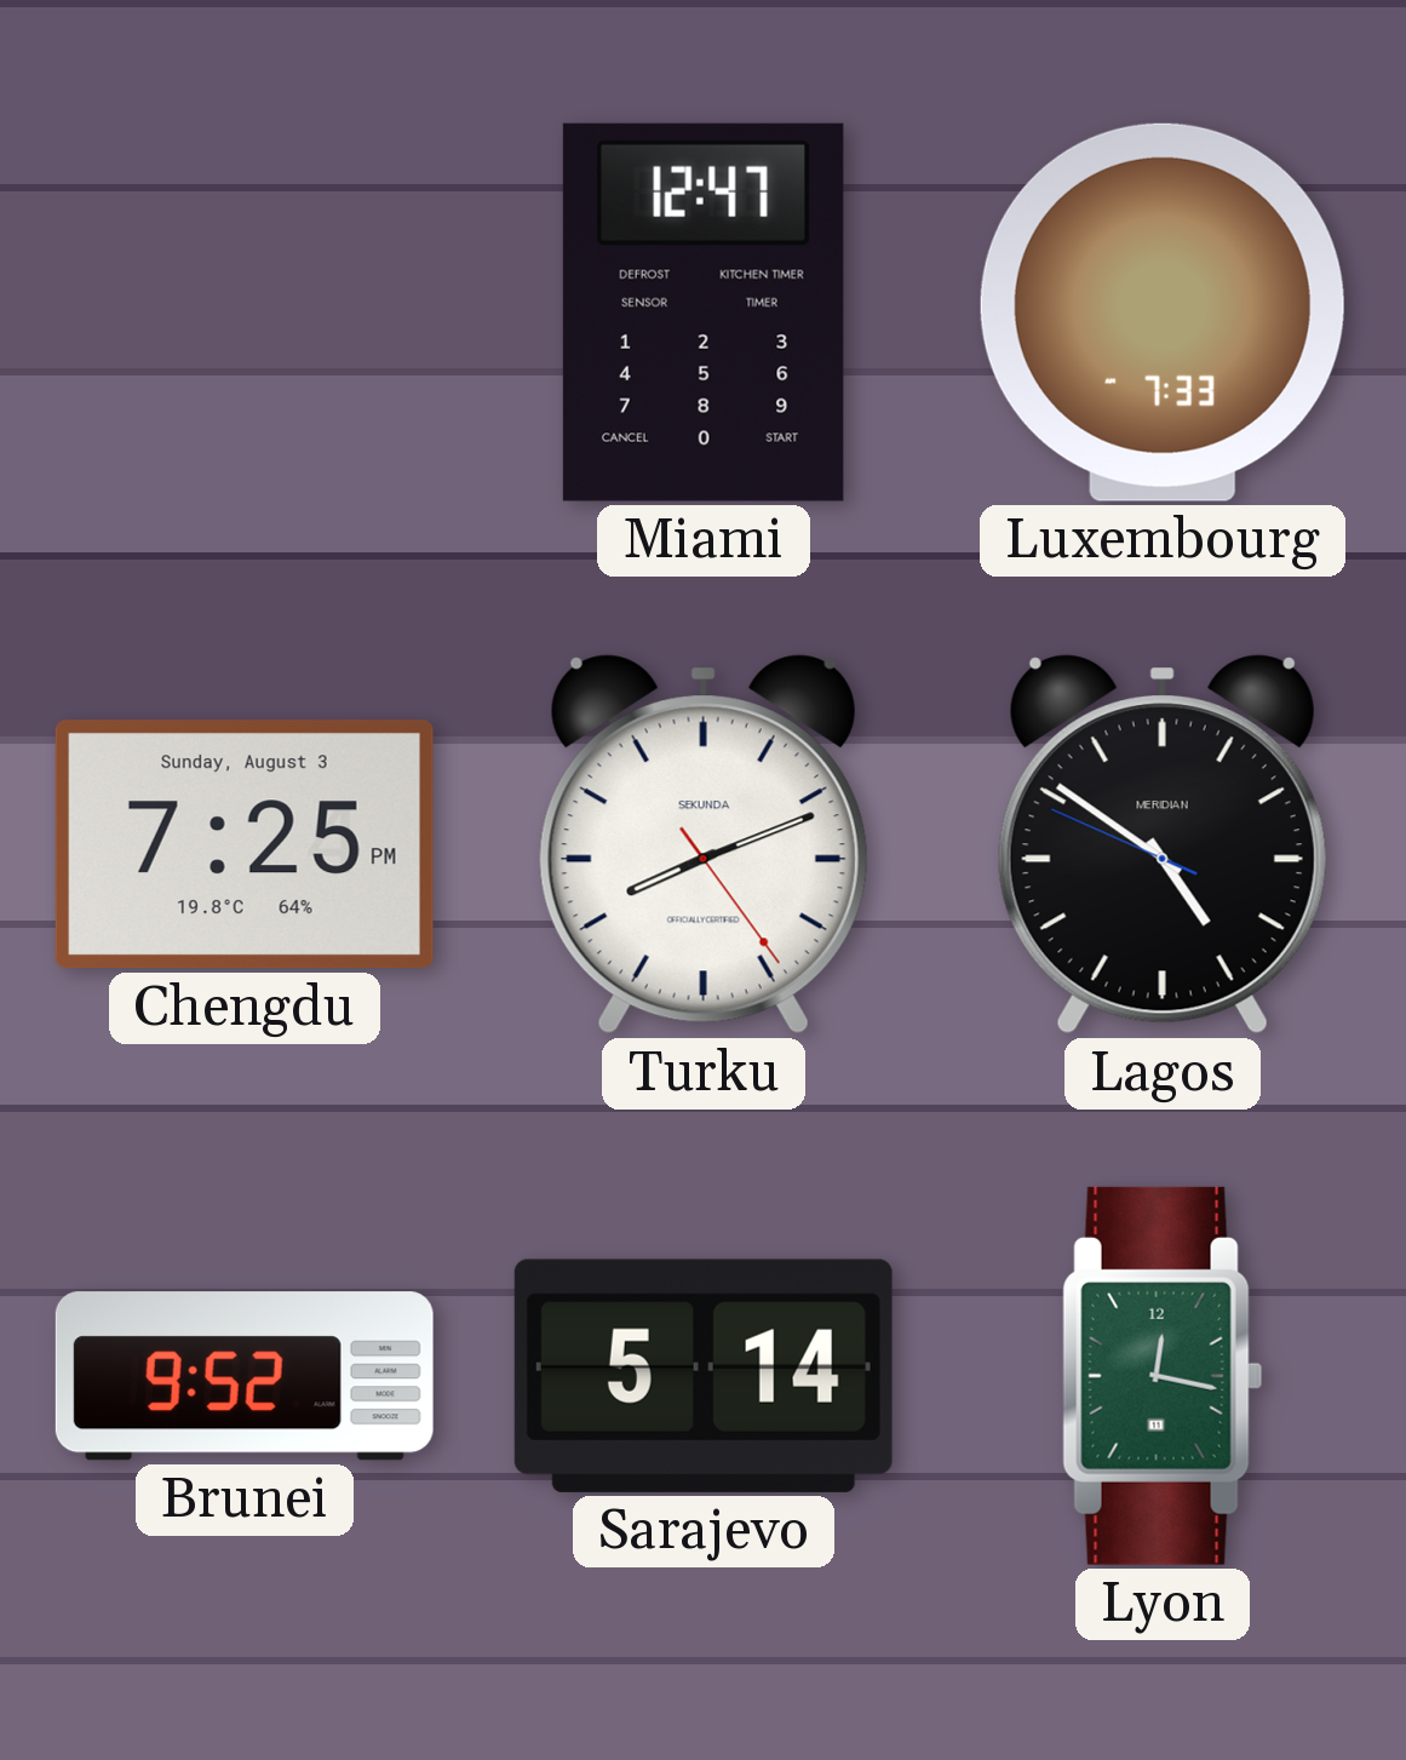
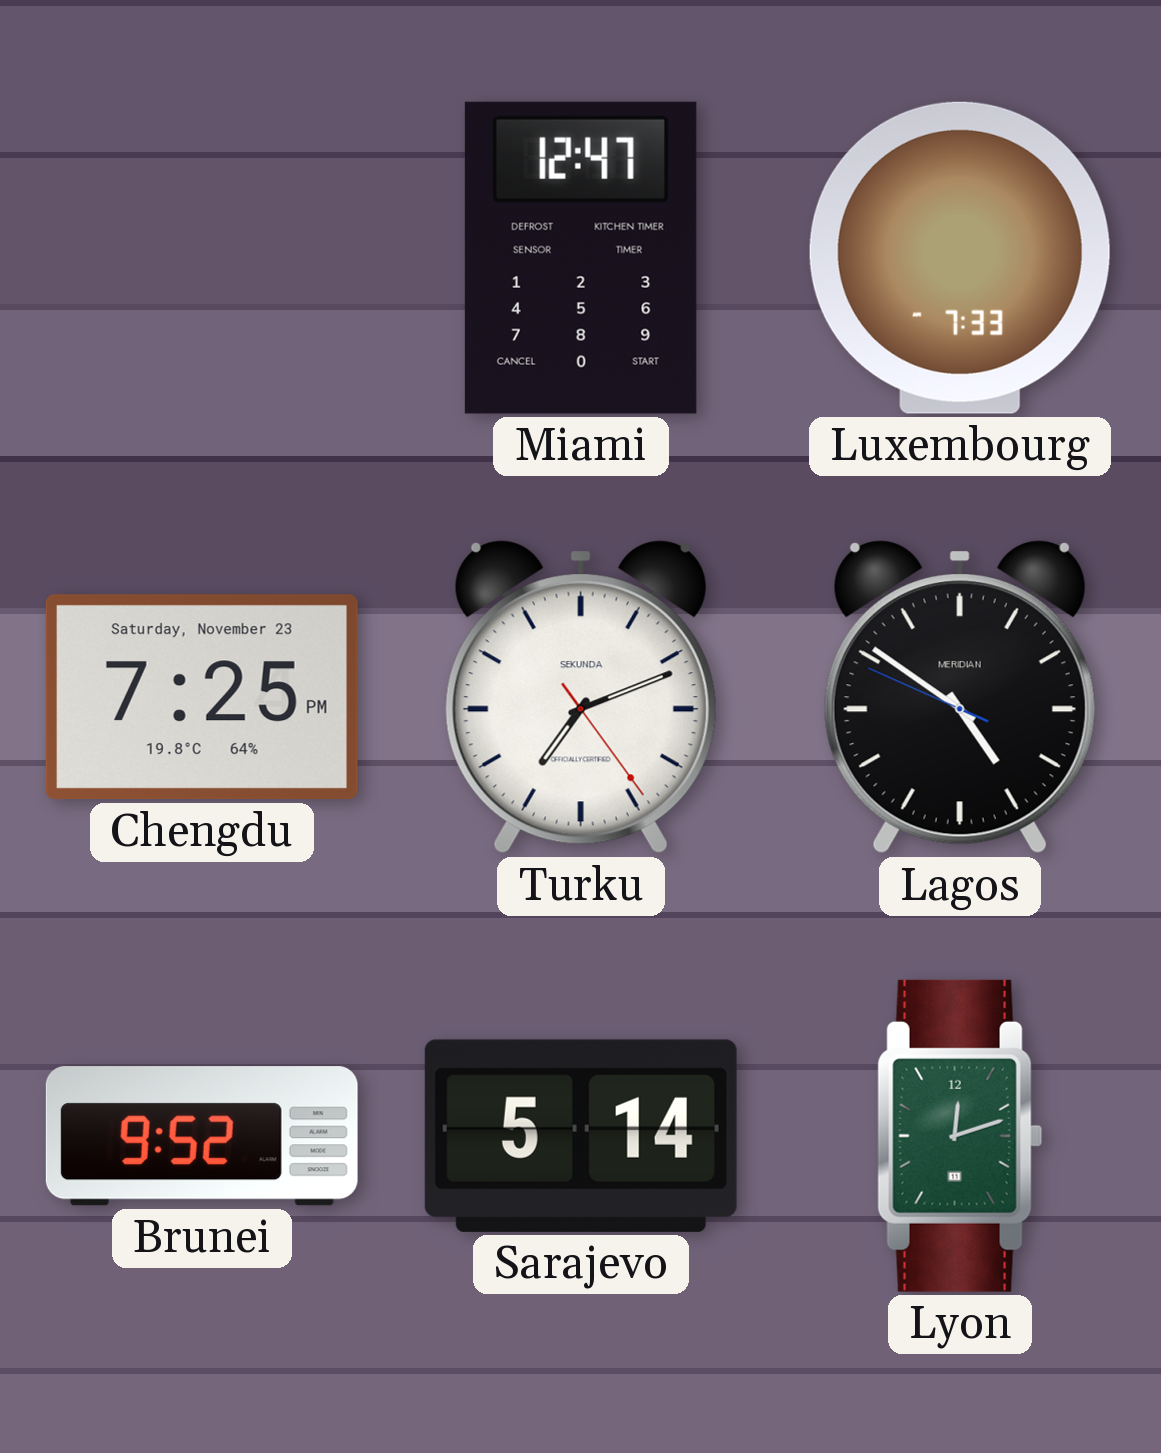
Chengdu date: Sunday, August 3 -> Saturday, November 23 (202, 697)
Turku: 8:11 -> 7:11 (581, 697)
Lyon: 12:17 -> 12:12 (960, 1136)
